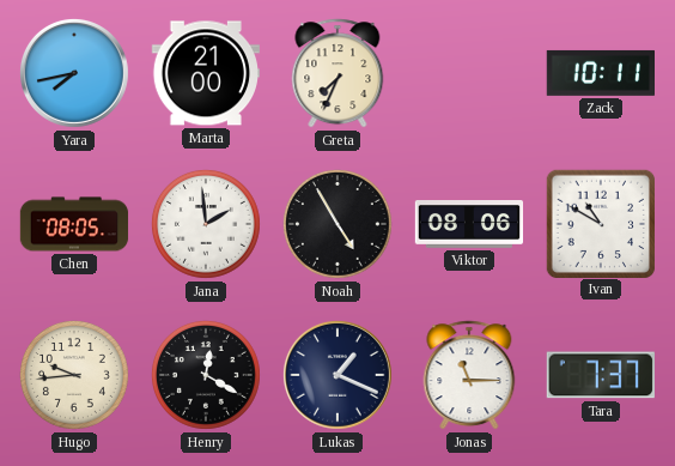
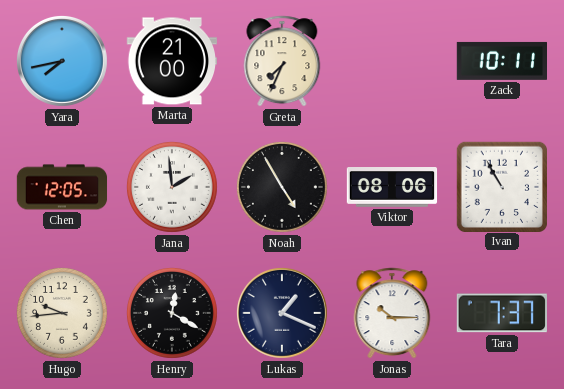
Chen: 08:05 -> 12:05 (62, 187)
Ivan: 10:50 -> 10:55 (501, 186)
Jonas: 11:15 -> 10:15 (392, 313)
